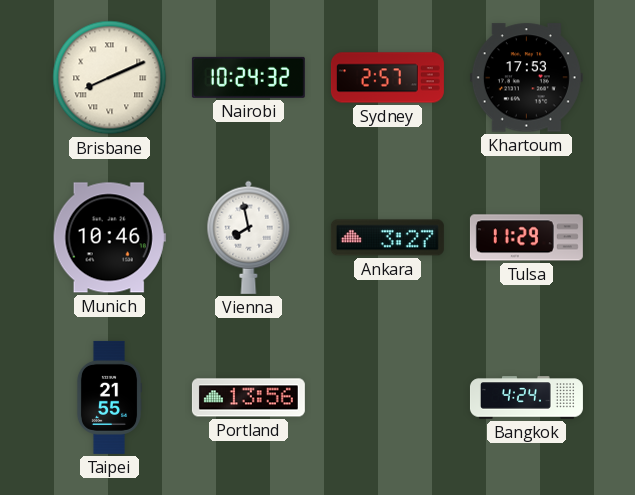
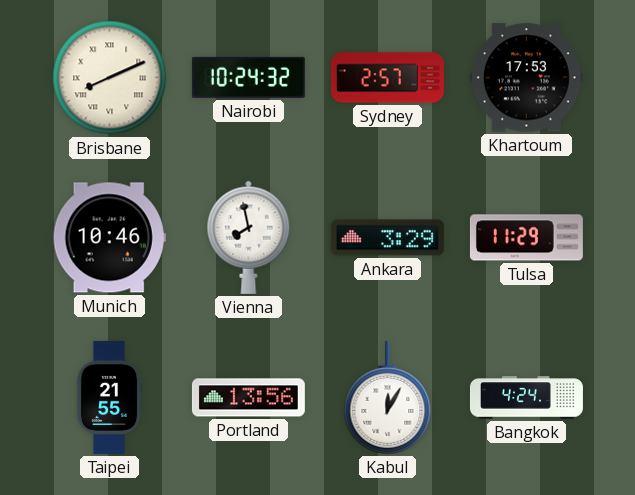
Ankara: 3:27 -> 3:29 (387, 238)
Kabul: none -> 12:05 (388, 397)
